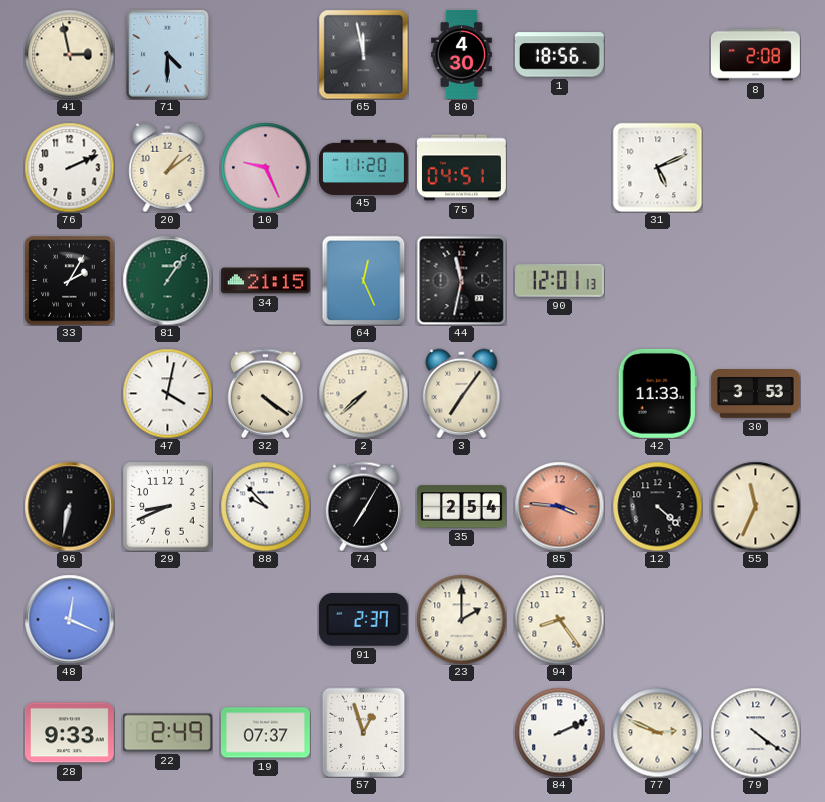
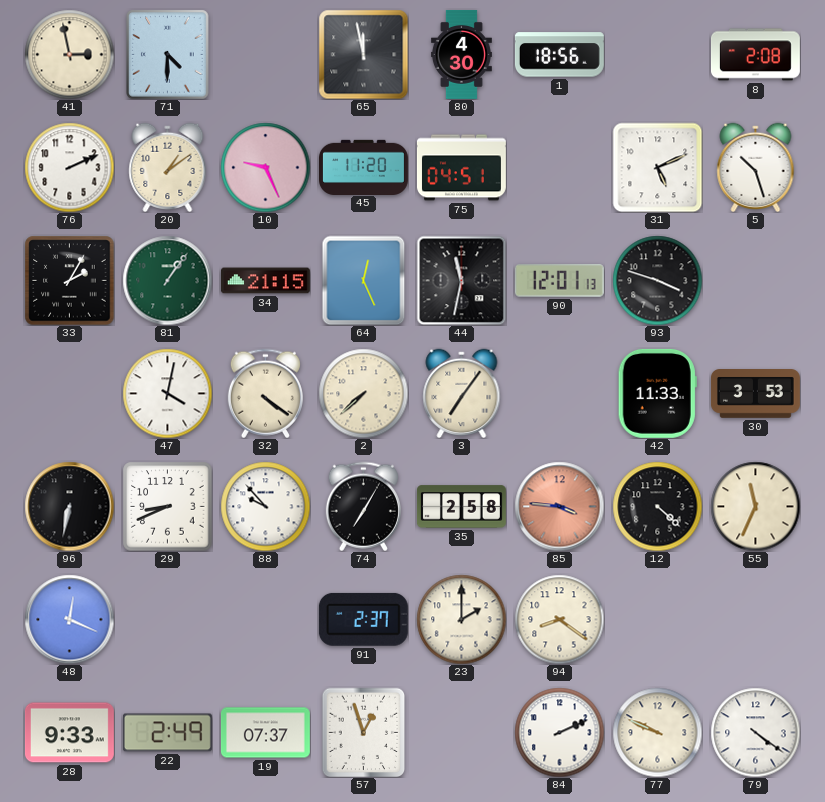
5: none -> 10:27 (756, 167)
93: none -> 3:48 (657, 280)
35: 2:54 -> 2:58 (461, 507)
94: 8:24 -> 8:21 (559, 619)
77: 2:49 -> 9:49 (657, 732)
